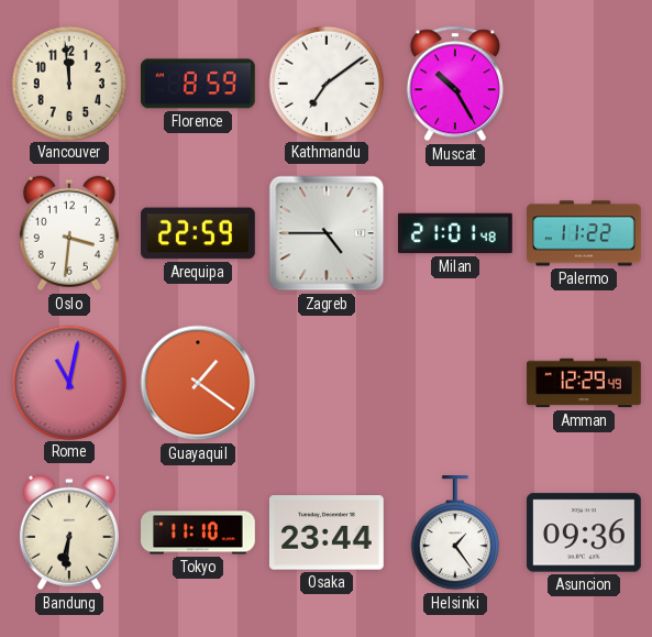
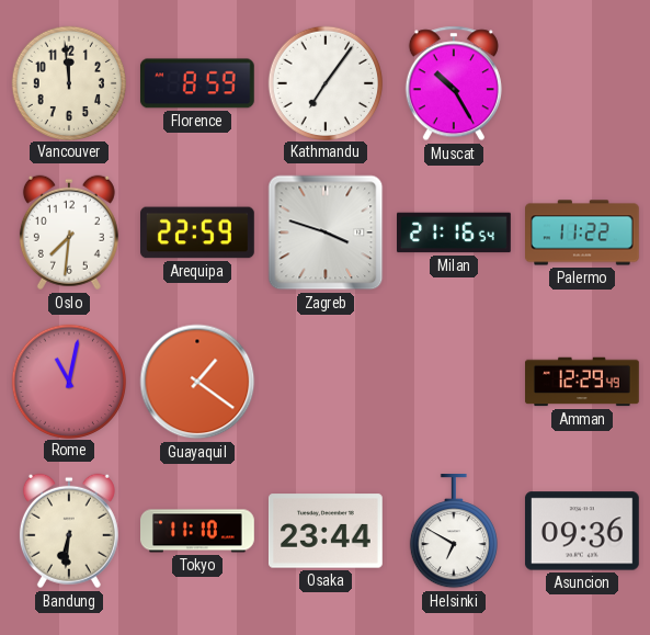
Kathmandu: 7:09 -> 7:06 (324, 82)
Oslo: 3:31 -> 7:31 (69, 233)
Zagreb: 4:45 -> 3:48 (326, 233)
Milan: 21:01 -> 21:16 (454, 233)
Helsinki: 1:24 -> 6:50 (454, 532)
